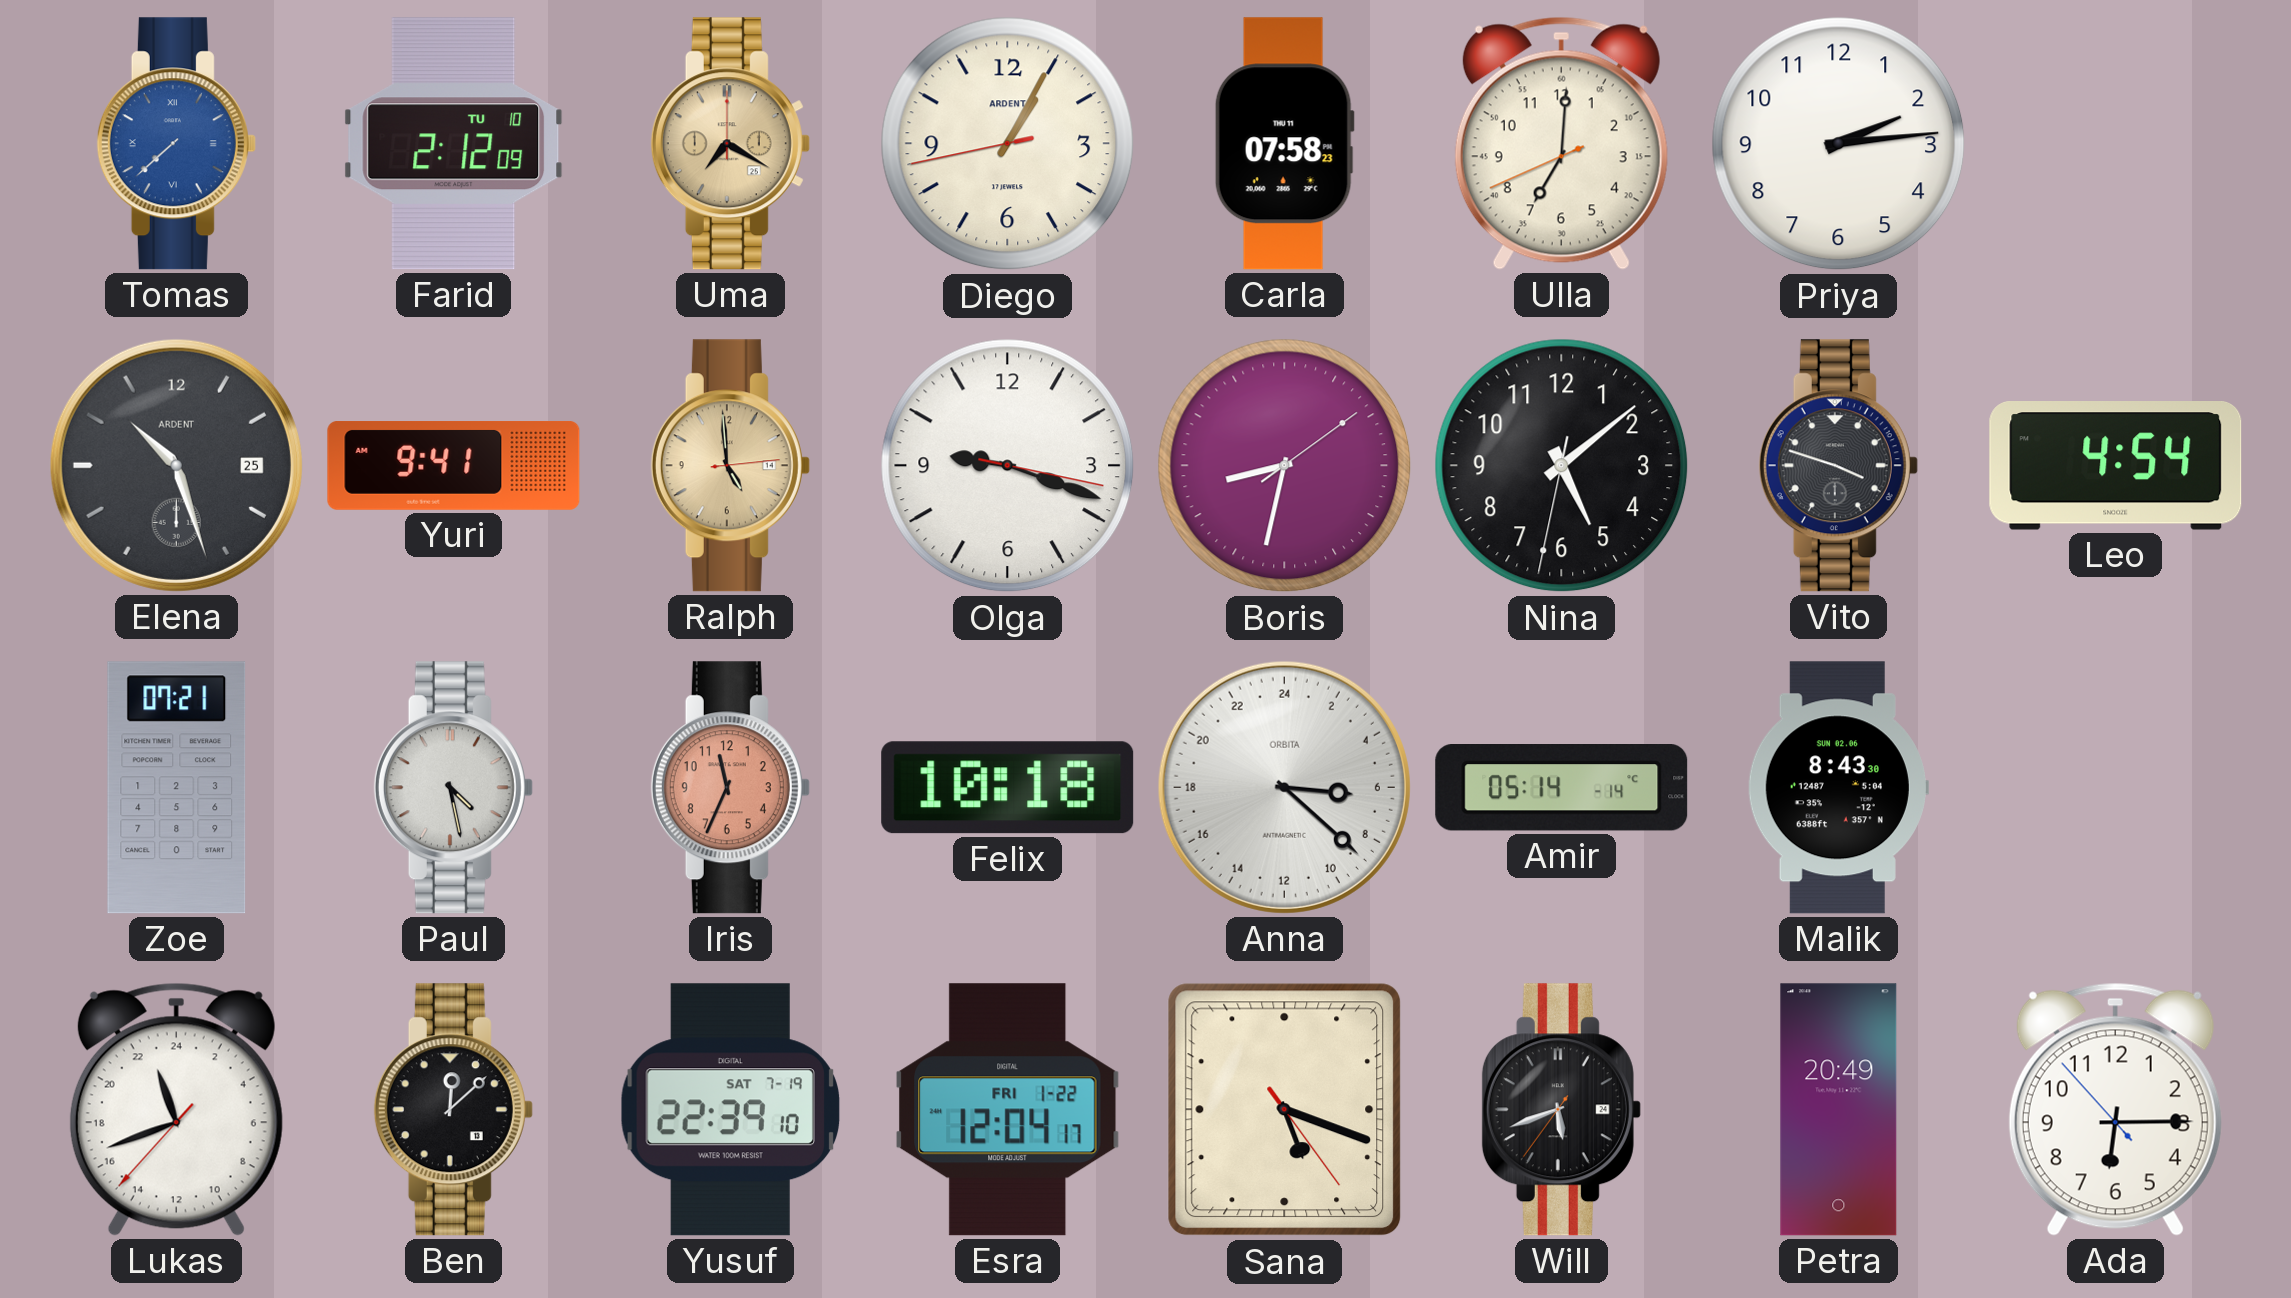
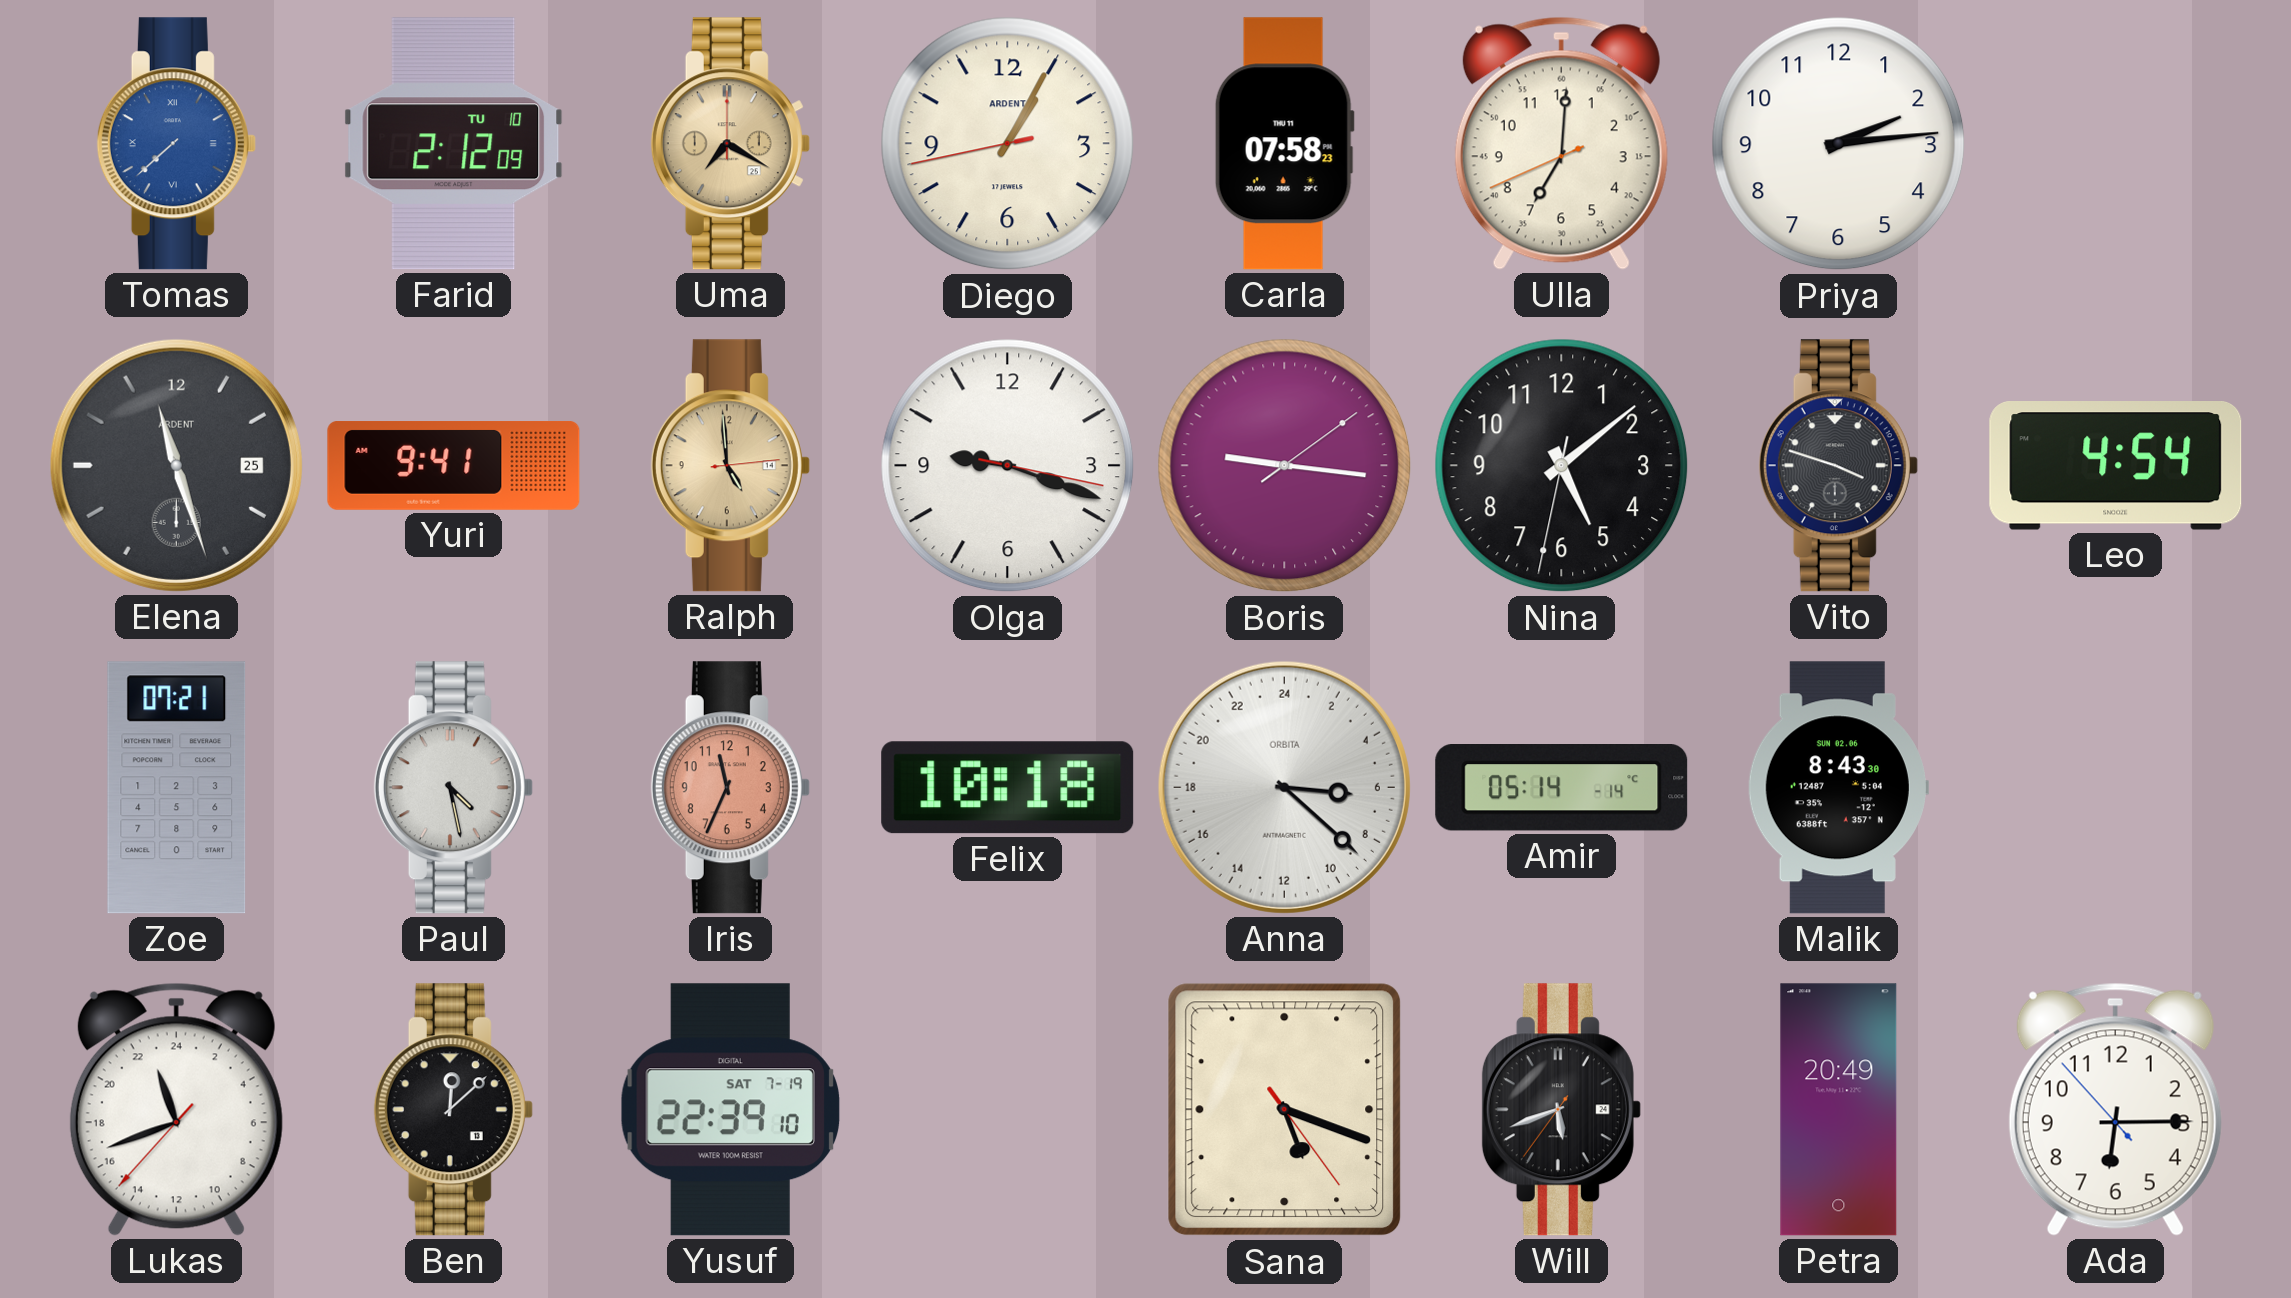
Elena: 10:27 -> 11:27 (176, 465)
Boris: 8:32 -> 9:16 (1285, 466)
Esra: 12:04 -> none (1008, 1110)
